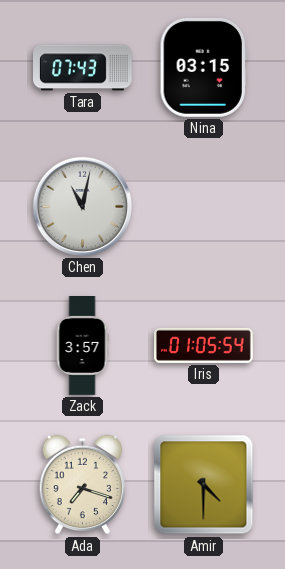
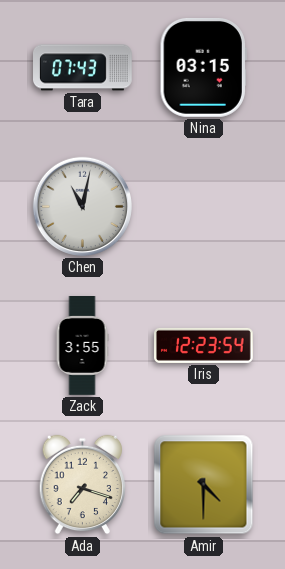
Zack: 3:57 -> 3:55 (82, 346)
Iris: 01:05 -> 12:23 (204, 345)
